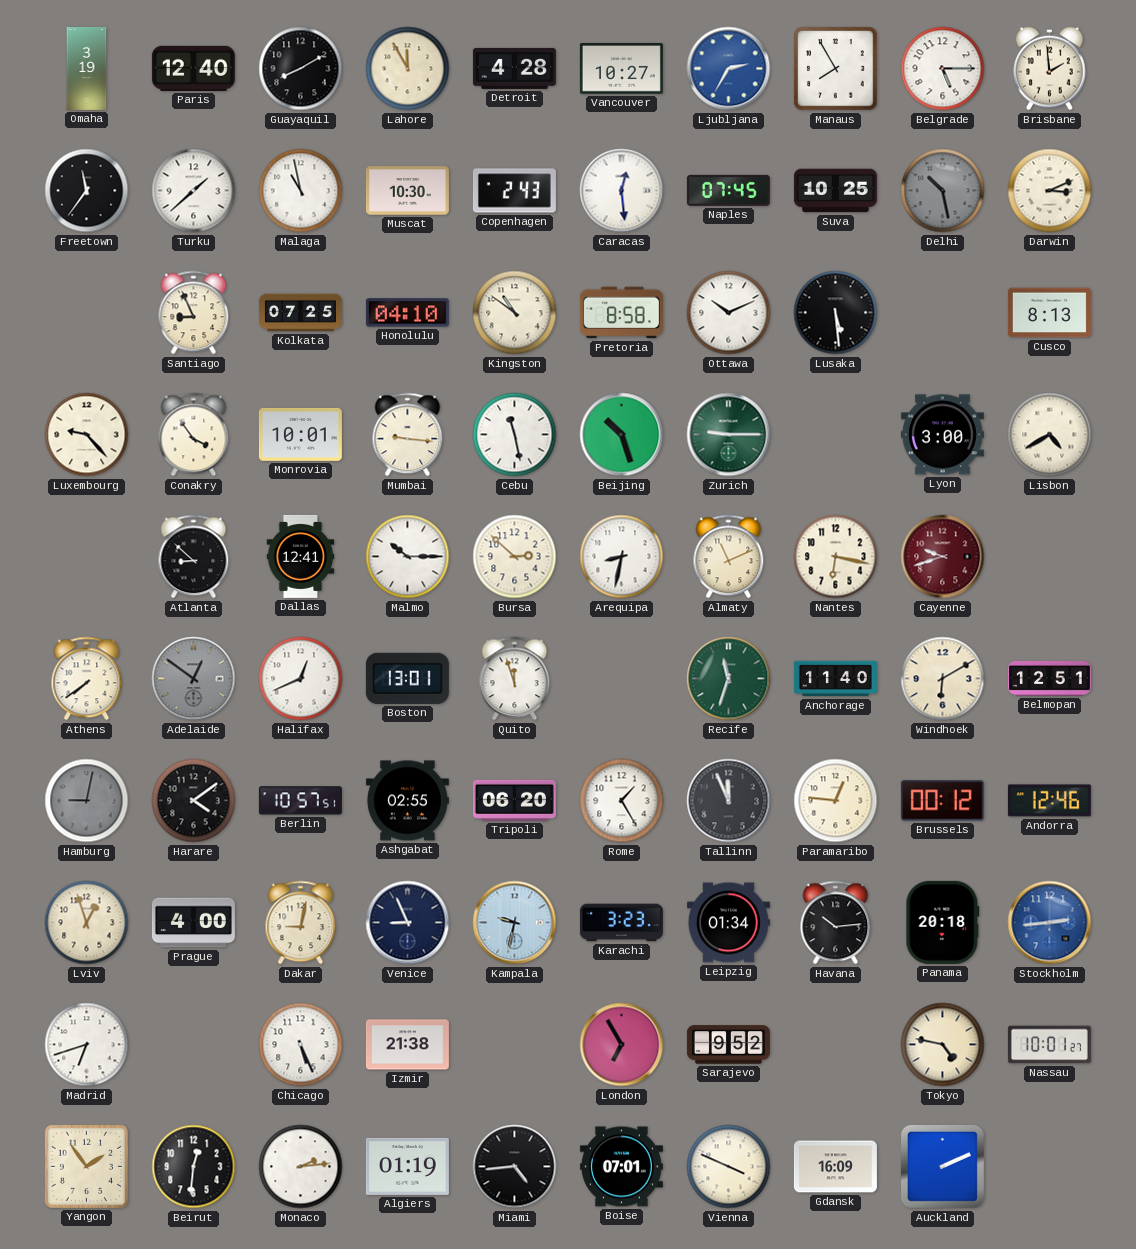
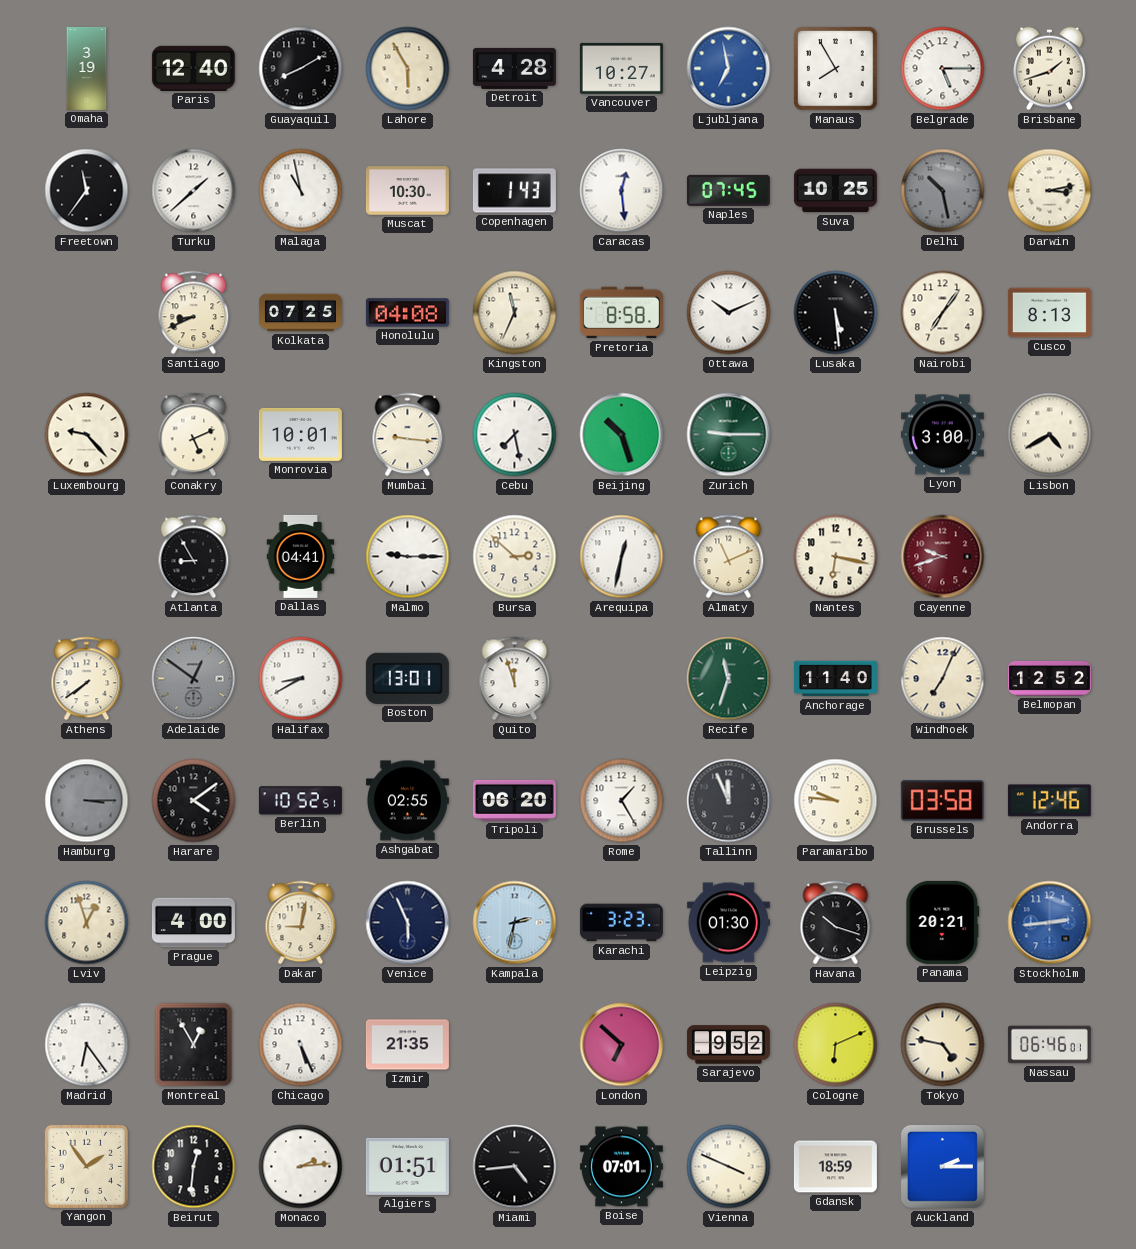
Lahore: 11:55 -> 5:55 (408, 69)
Ljubljana: 2:35 -> 6:58 (729, 69)
Brisbane: 1:59 -> 1:42 (1050, 69)
Copenhagen: 2:43 -> 1:43 (514, 191)
Darwin: 3:11 -> 3:13 (1050, 191)
Santiago: 8:56 -> 8:41 (194, 313)
Honolulu: 04:10 -> 04:08 (407, 313)
Kingston: 10:51 -> 11:34 (515, 313)
Nairobi: none -> 7:06 (943, 313)
Conakry: 3:54 -> 5:11 (194, 435)
Cebu: 11:28 -> 7:28 (515, 435)
Atlanta: 8:52 -> 8:55 (194, 557)
Dallas: 12:41 -> 04:41 (301, 556)
Malmo: 10:15 -> 9:15 (408, 557)
Arequipa: 8:32 -> 12:32 (622, 557)
Halifax: 12:41 -> 8:40 (301, 679)
Windhoek: 6:10 -> 7:04 (943, 679)
Belmopan: 12:51 -> 12:52 (1049, 678)
Hamburg: 9:02 -> 3:15 (87, 801)
Berlin: 10:57 -> 10:52 (300, 801)
Paramaribo: 12:46 -> 9:46 (836, 801)
Brussels: 00:12 -> 03:58 (942, 801)
Venice: 8:56 -> 5:56 (408, 923)
Kampala: 9:32 -> 2:32 (515, 923)
Leipzig: 01:34 -> 01:30 (728, 923)
Havana: 10:14 -> 10:18 (836, 923)
Panama: 20:18 -> 20:21 (943, 922)
Madrid: 6:42 -> 6:24 (87, 1045)
Montreal: none -> 12:55 (194, 1045)
Izmir: 21:38 -> 21:35 (407, 1045)
London: 6:55 -> 6:52 (622, 1045)
Cologne: none -> 6:11 (836, 1045)
Nassau: 10:01 -> 06:46 (1049, 1045)
Algiers: 01:19 -> 01:51 (407, 1166)
Gdansk: 16:09 -> 18:59 (835, 1167)
Auckland: 2:11 -> 2:15 (942, 1166)
